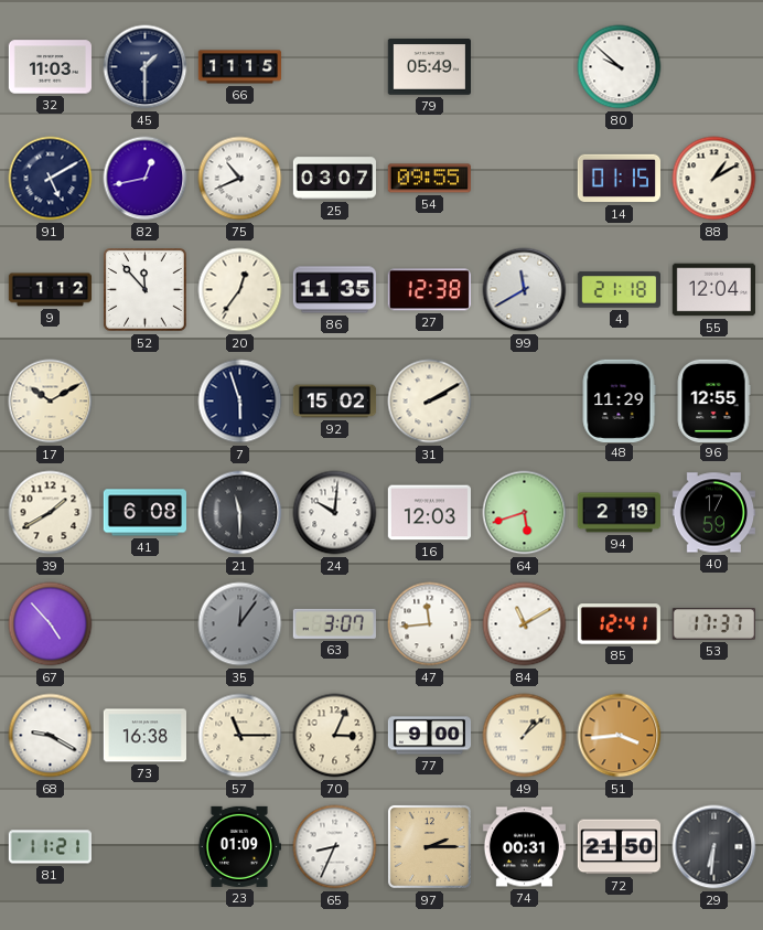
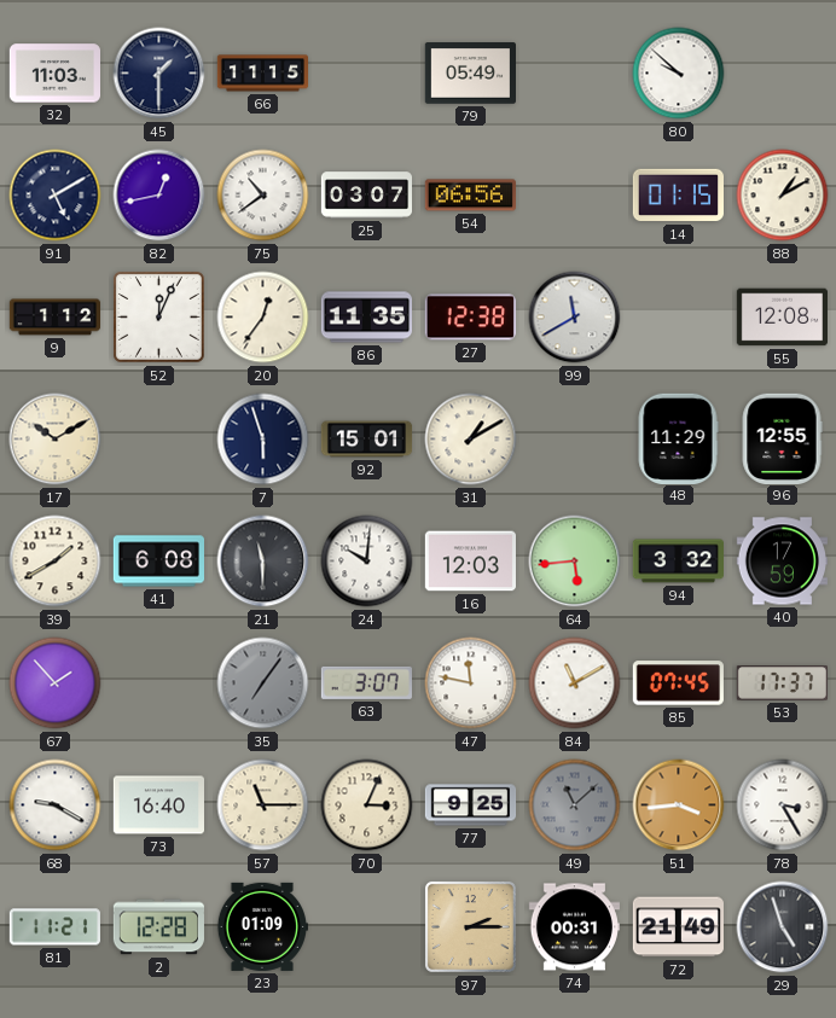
75: 10:41 -> 10:39 (263, 196)
54: 09:55 -> 06:56 (470, 196)
52: 11:53 -> 12:04 (159, 318)
4: 21:18 -> none (619, 290)
55: 12:04 -> 12:08 (782, 318)
92: 15:02 -> 15:01 (367, 440)
31: 2:10 -> 1:10 (471, 440)
64: 5:42 -> 5:44 (575, 562)
94: 2:19 -> 3:32 (678, 562)
67: 4:53 -> 1:53 (56, 683)
35: 12:06 -> 7:06 (263, 683)
47: 11:44 -> 11:47 (471, 683)
85: 12:41 -> 07:45 (678, 683)
73: 16:38 -> 16:40 (158, 805)
77: 9:00 -> 9:25 (471, 805)
49: 1:08 -> 11:08 (575, 805)
49 dial: cream -> grey (575, 805)
78: none -> 3:25 (783, 805)
2: none -> 12:28 (158, 927)
65: 8:34 -> none (335, 847)
72: 21:50 -> 21:49 (678, 927)
29: 6:31 -> 4:57 (783, 927)
